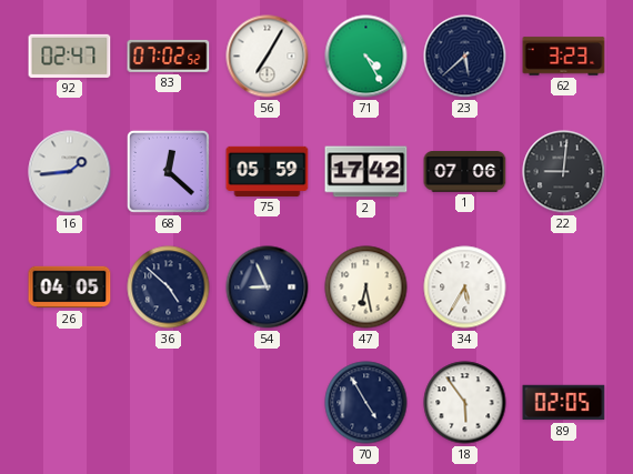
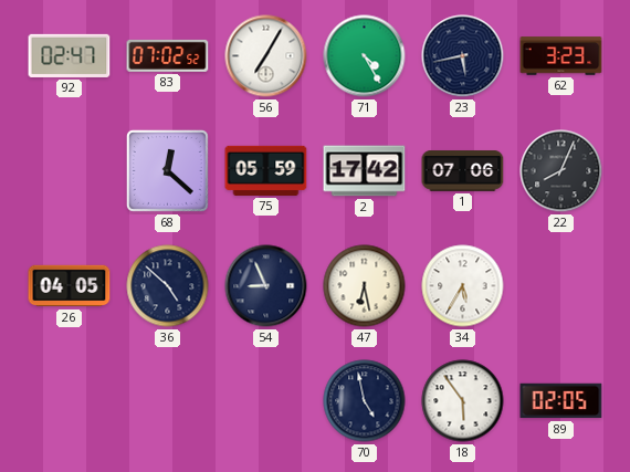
23: 5:38 -> 5:43 (463, 56)
16: 1:44 -> none (70, 172)
22: 9:01 -> 8:04 (561, 171)
70: 4:55 -> 4:58 (365, 401)
